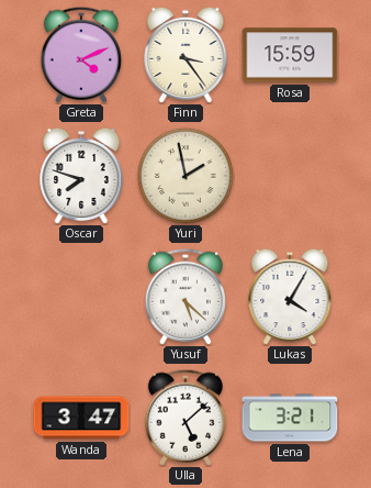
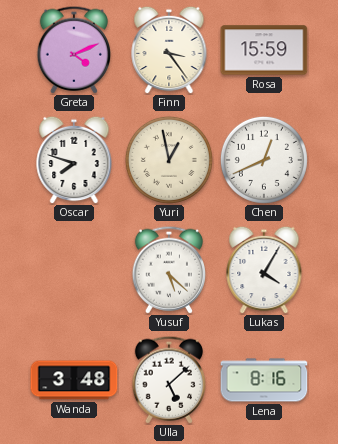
Yuri: 1:58 -> 12:58 (169, 160)
Chen: none -> 12:41 (264, 160)
Wanda: 3:47 -> 3:48 (74, 380)
Lena: 3:21 -> 8:16 (264, 380)
